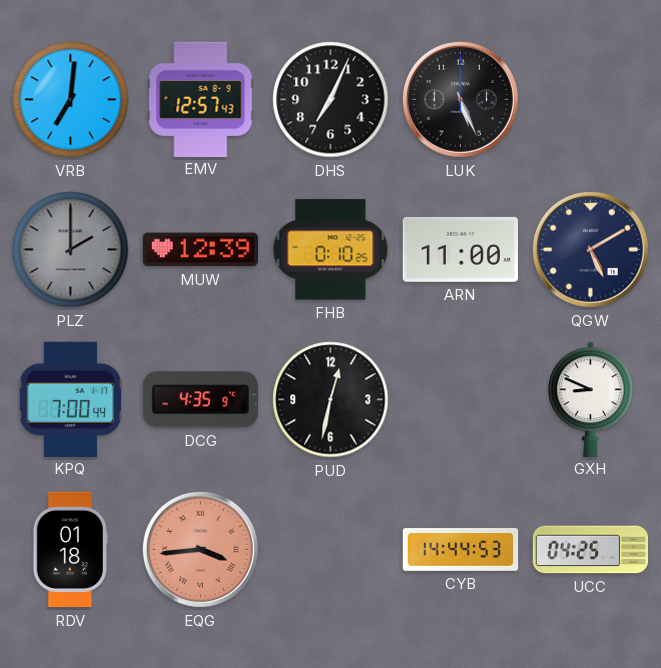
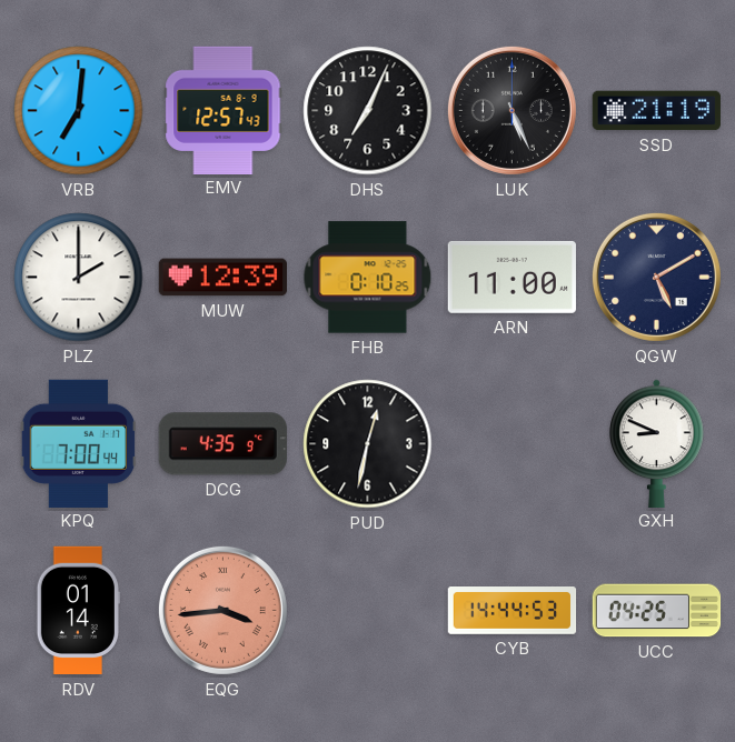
SSD: none -> 21:19 (656, 111)
PLZ dial: grey -> white (79, 278)
RDV: 01:18 -> 01:14 (78, 611)
